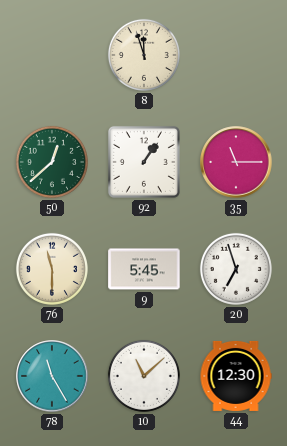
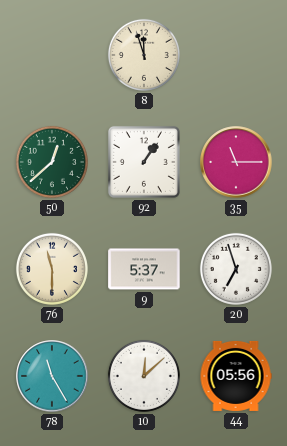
9: 5:45 -> 5:37 (144, 269)
10: 11:08 -> 12:08 (144, 376)
44: 12:30 -> 05:56 (236, 376)
